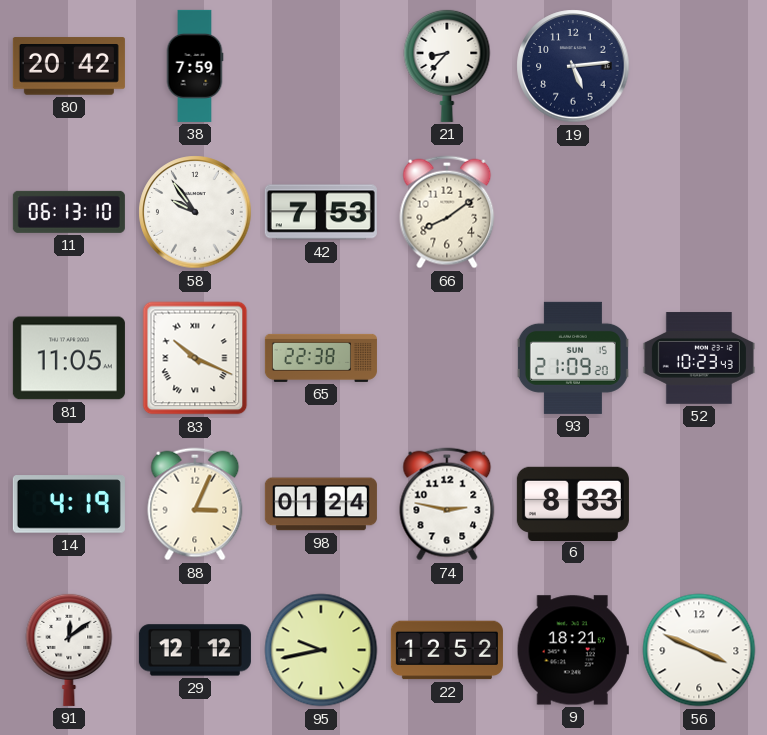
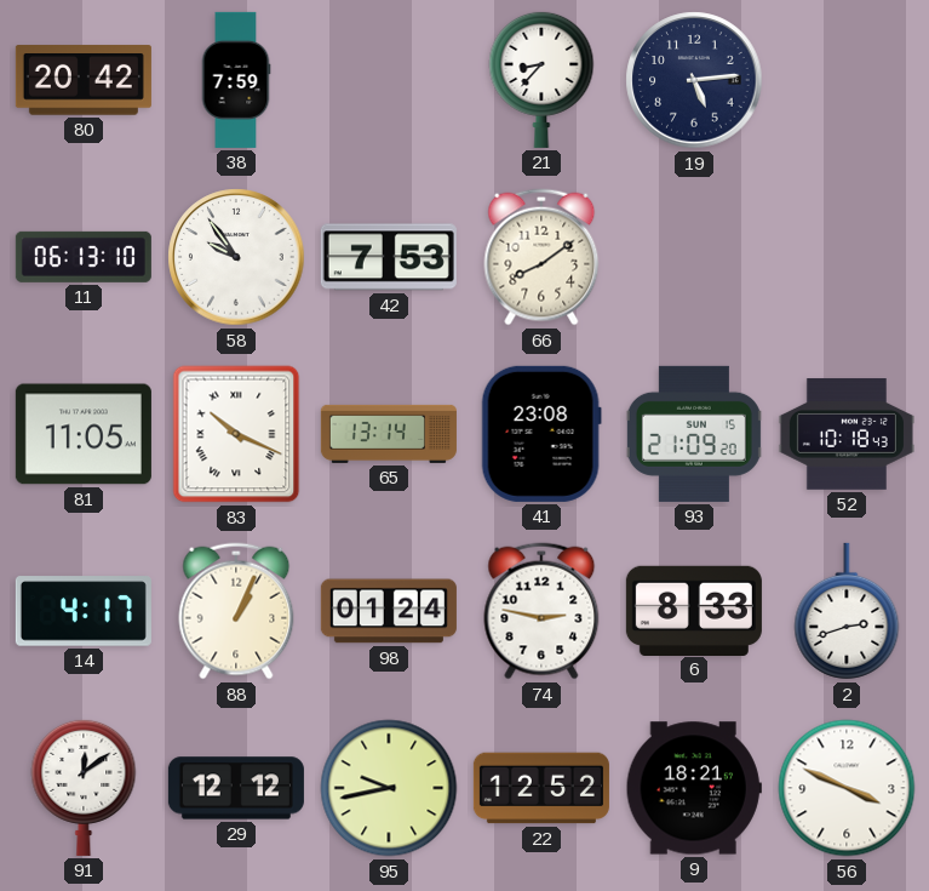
65: 22:38 -> 13:14 (389, 434)
41: none -> 23:08 (541, 434)
52: 10:23 -> 10:18 (847, 434)
14: 4:19 -> 4:17 (84, 611)
88: 3:04 -> 1:04 (236, 611)
2: none -> 2:42 (847, 611)
